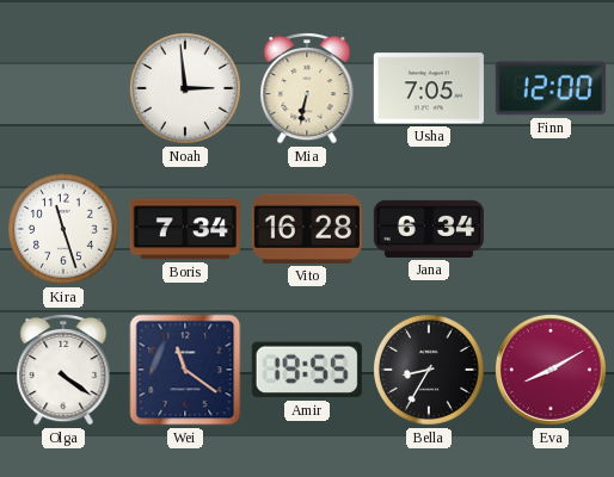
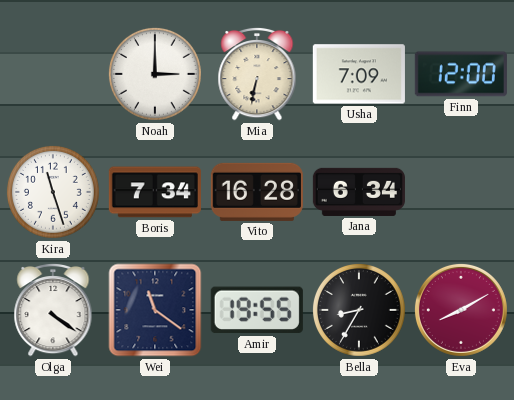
Noah: 2:59 -> 3:00 (155, 74)
Usha: 7:05 -> 7:09 (359, 74)
